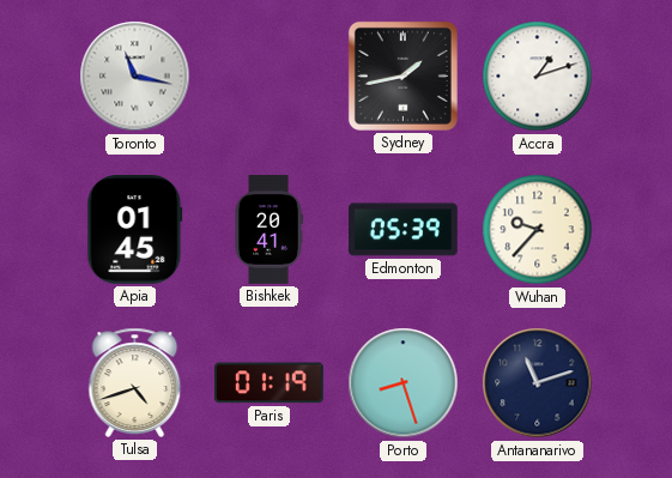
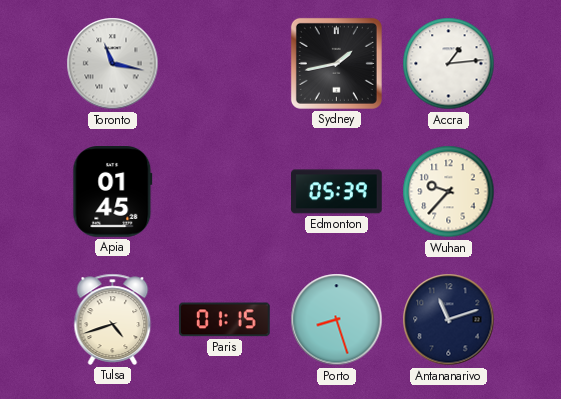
Accra: 1:12 -> 1:14 (449, 64)
Bishkek: 20:41 -> none (268, 230)
Paris: 01:19 -> 01:15 (224, 320)
